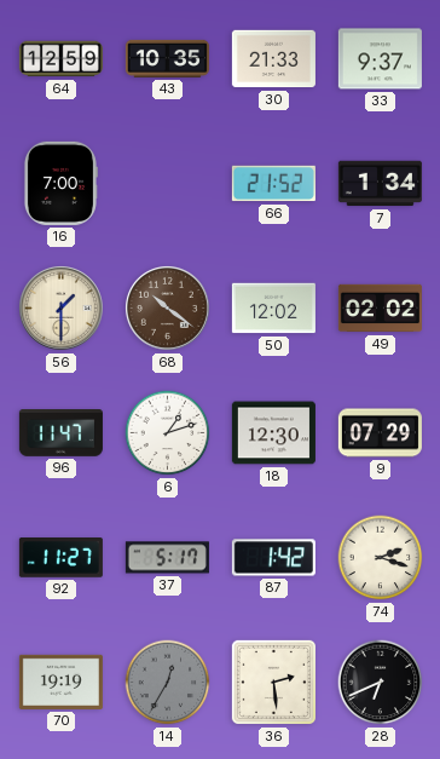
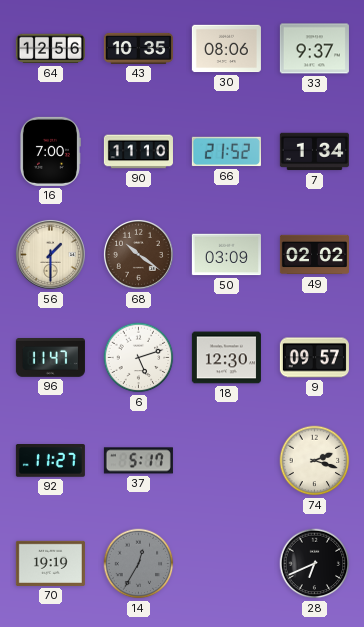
64: 12:59 -> 12:56 (50, 49)
30: 21:33 -> 08:06 (226, 49)
90: none -> 11:10 (138, 152)
50: 12:02 -> 03:09 (226, 255)
6: 1:12 -> 5:12 (139, 358)
9: 07:29 -> 09:57 (314, 358)
87: 1:42 -> none (273, 558)
36: 2:29 -> none (273, 682)
